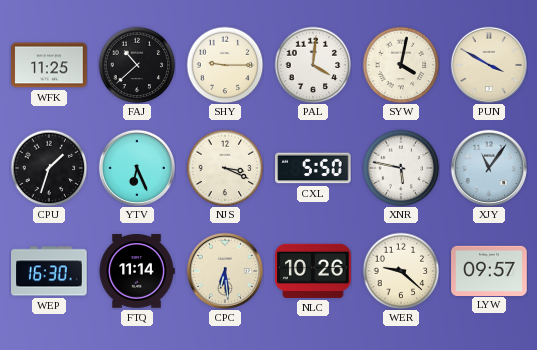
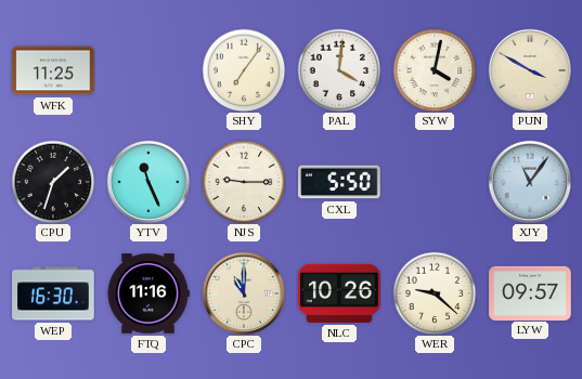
FAJ: 10:38 -> none (137, 65)
SHY: 9:15 -> 7:06 (244, 70)
YTV: 6:26 -> 11:26 (148, 182)
NJS: 3:19 -> 9:15 (244, 182)
XNR: 5:47 -> none (401, 168)
FTQ: 11:14 -> 11:16 (148, 293)
CPC: 6:29 -> 11:00 (244, 293)
